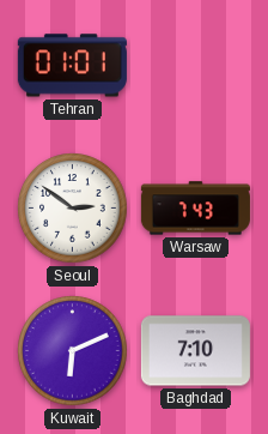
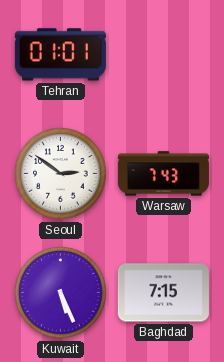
Kuwait: 6:11 -> 5:26 (61, 293)
Baghdad: 7:10 -> 7:15 (163, 293)
